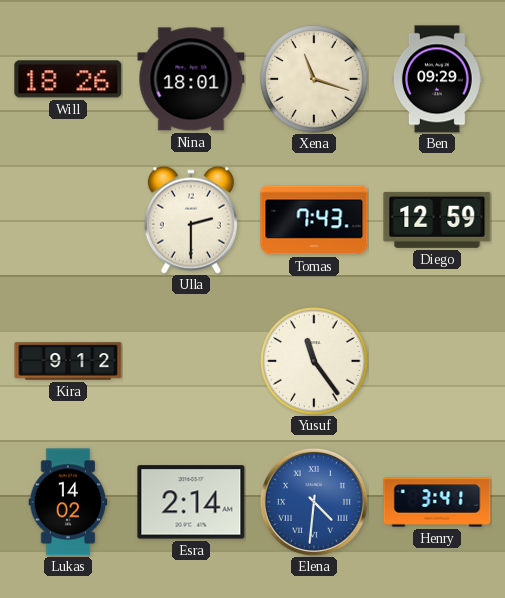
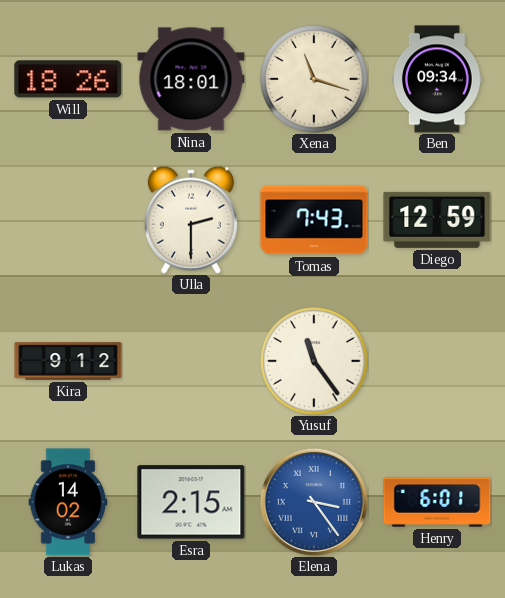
Ben: 09:29 -> 09:34 (438, 79)
Esra: 2:14 -> 2:15 (191, 502)
Elena: 4:31 -> 3:24 (314, 502)
Henry: 3:41 -> 6:01 (437, 502)
